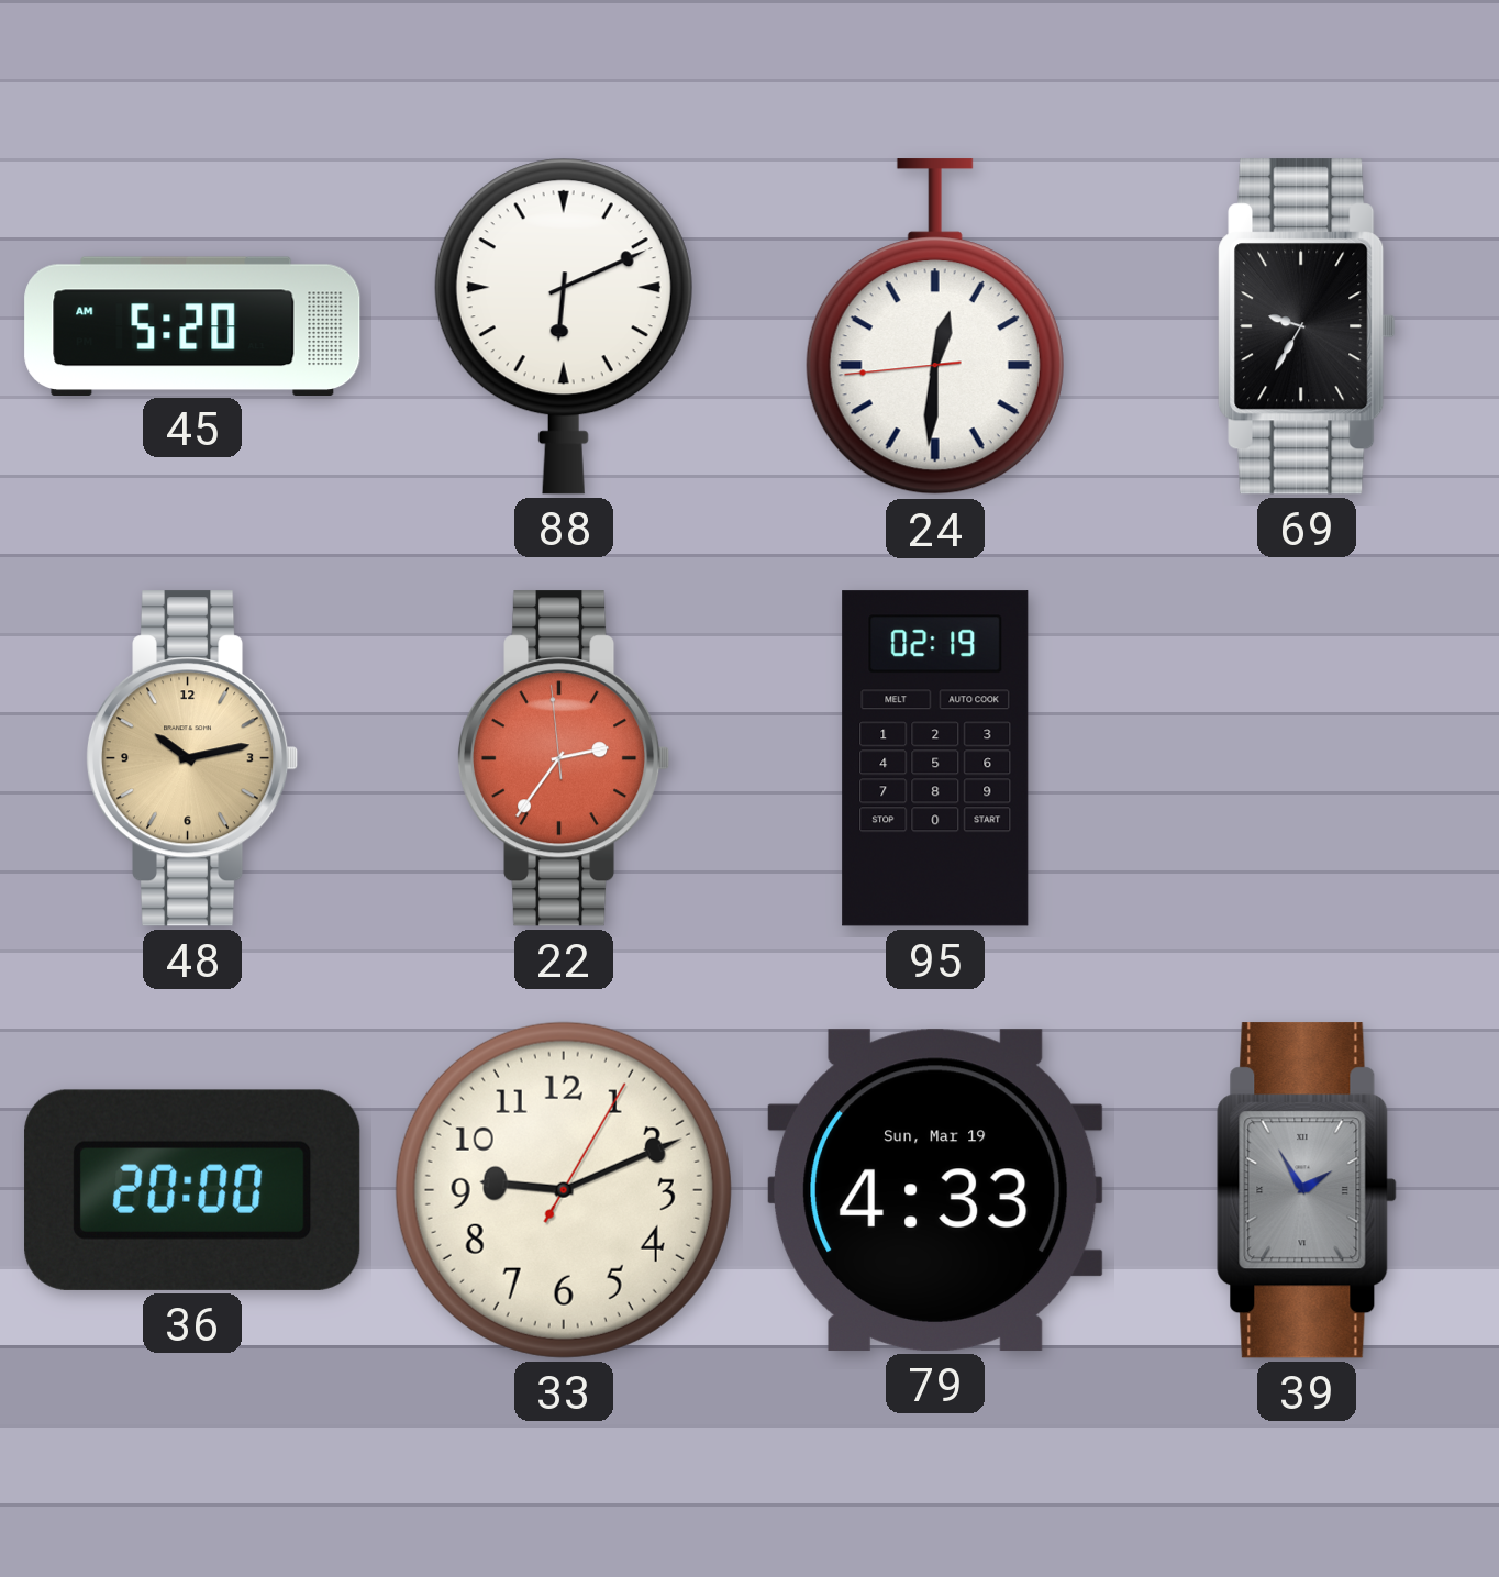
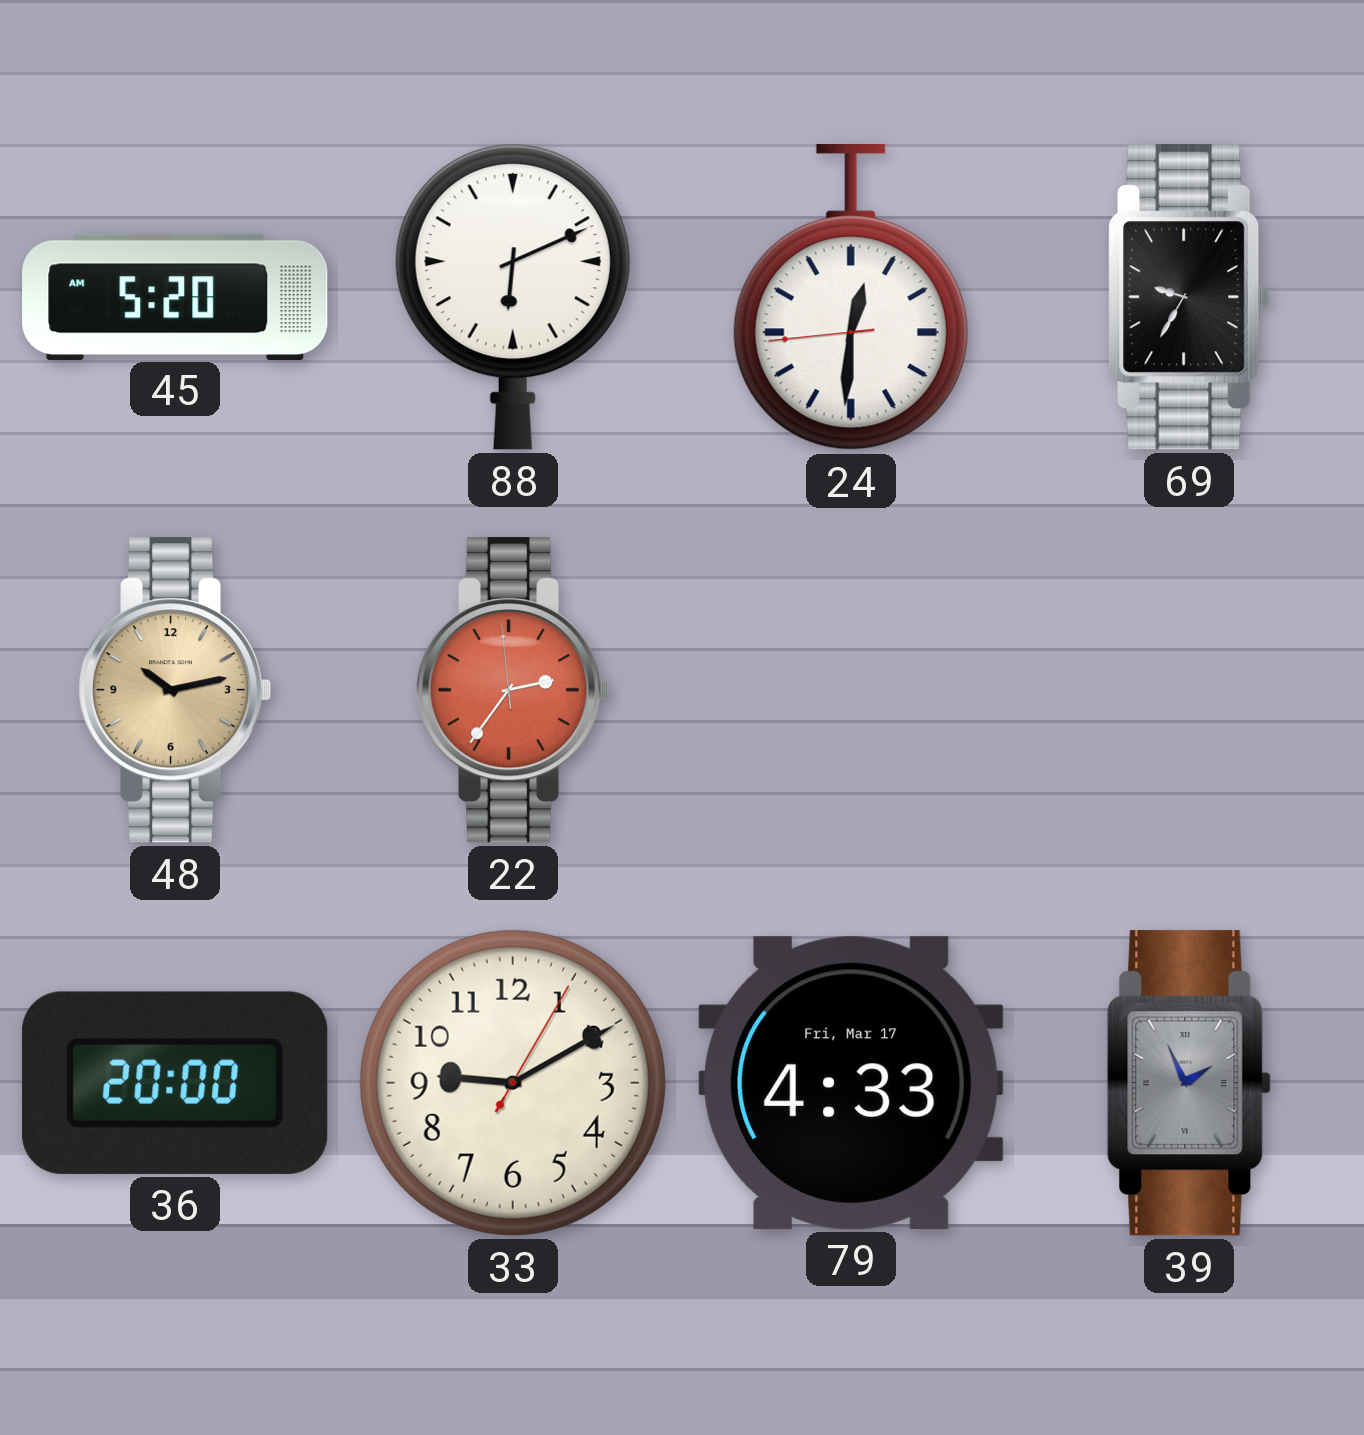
95: 02:19 -> none (935, 758)
33: 9:11 -> 9:10 (513, 1083)
79 date: Sun, Mar 19 -> Fri, Mar 17 (852, 1083)
39: 1:55 -> 1:56 (1189, 1083)
